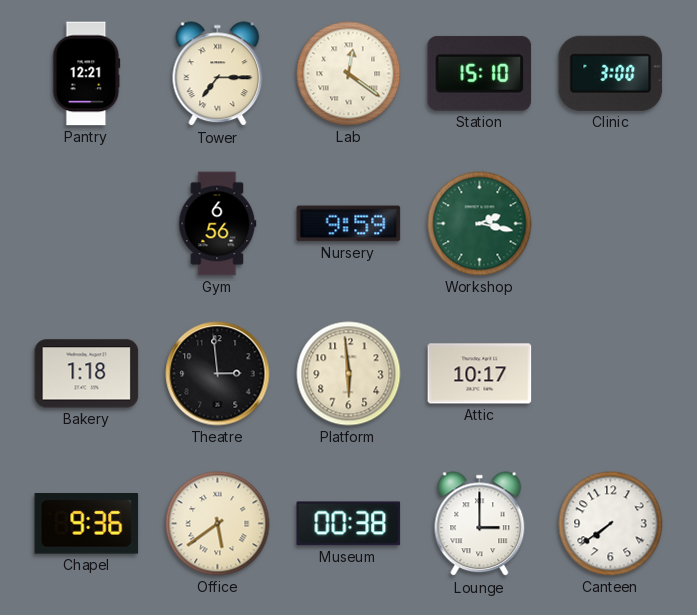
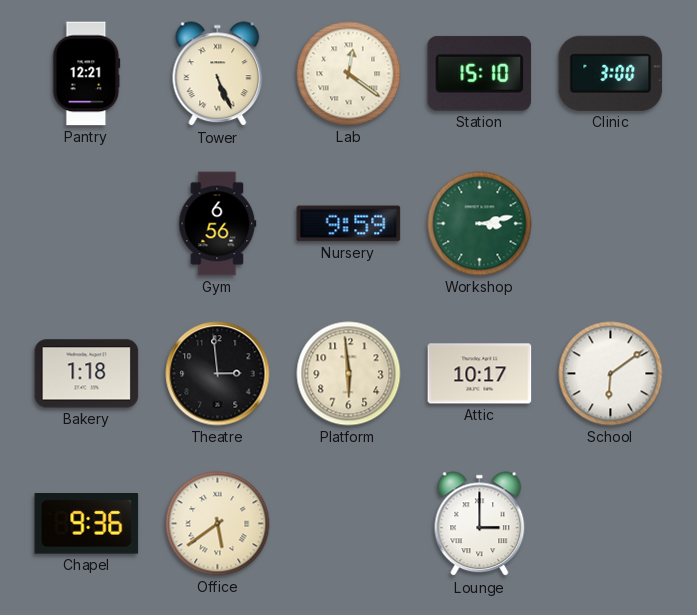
Tower: 7:15 -> 5:26 (218, 74)
Workshop: 2:17 -> 3:13 (480, 224)
School: none -> 6:09 (611, 374)
Museum: 00:38 -> none (349, 524)
Canteen: 7:39 -> none (611, 524)
